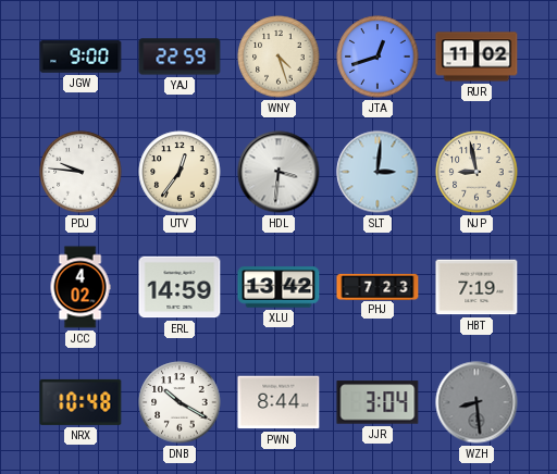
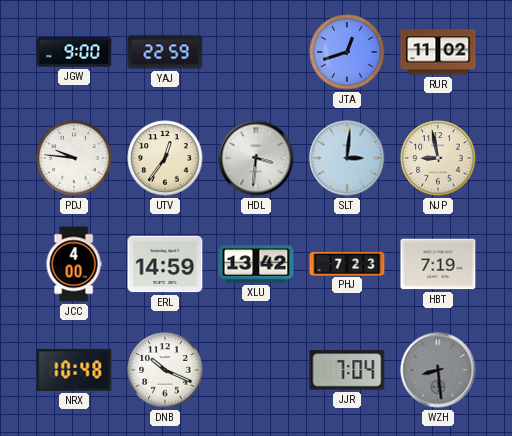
WNY: 4:27 -> none (278, 57)
JCC: 4:02 -> 4:00 (74, 264)
DNB: 10:20 -> 10:19 (165, 370)
PWN: 8:44 -> none (278, 402)
JJR: 3:04 -> 7:04 (347, 370)
